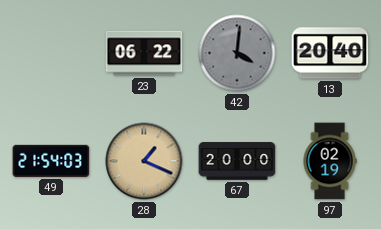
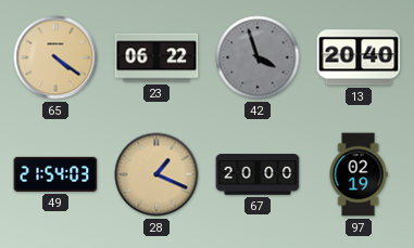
65: none -> 4:21 (55, 57)
42: 4:01 -> 3:57 (258, 57)
